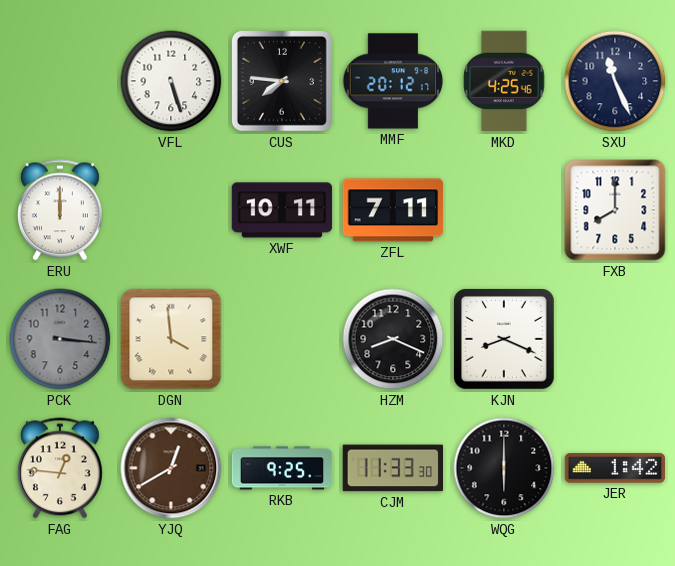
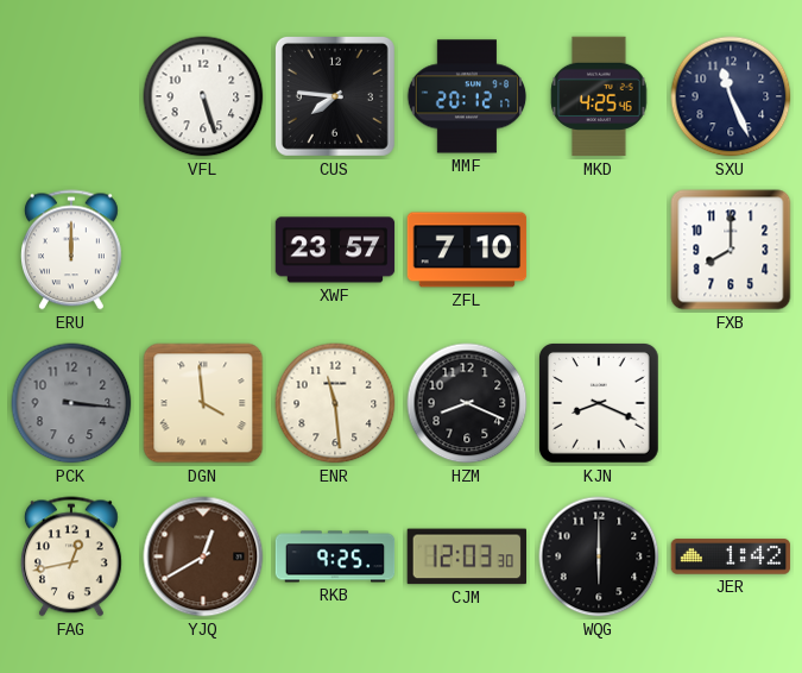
XWF: 10:11 -> 23:57 (335, 250)
ZFL: 7:11 -> 7:10 (467, 250)
ENR: none -> 11:29 (335, 403)
FAG: 12:46 -> 12:43 (71, 556)
CJM: 11:33 -> 12:03 (466, 556)
